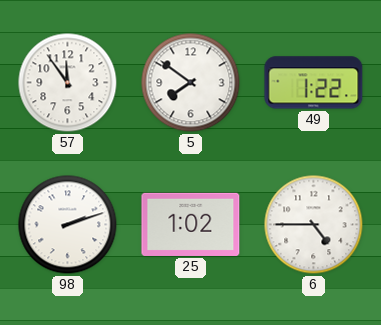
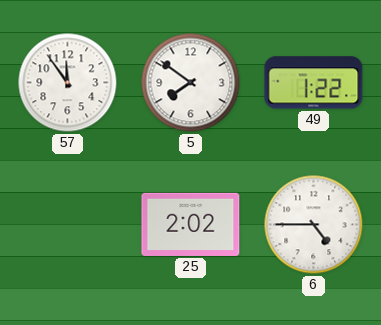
98: 2:12 -> none (68, 225)
25: 1:02 -> 2:02 (191, 224)
